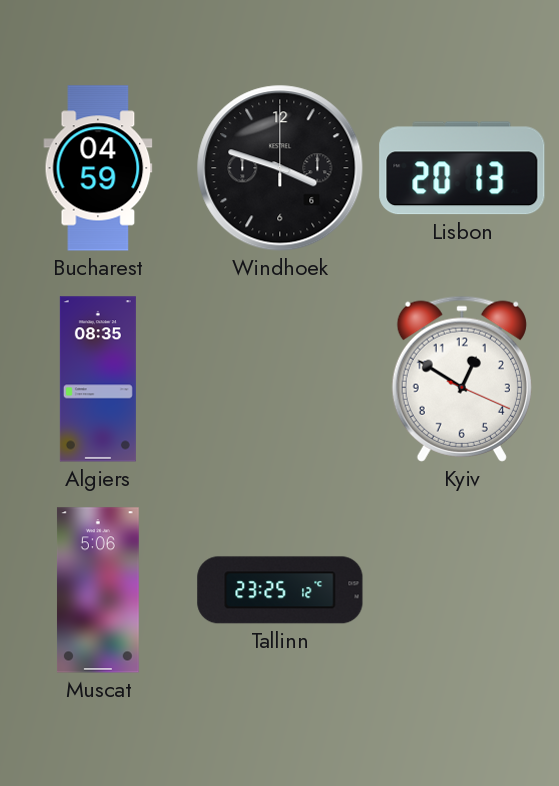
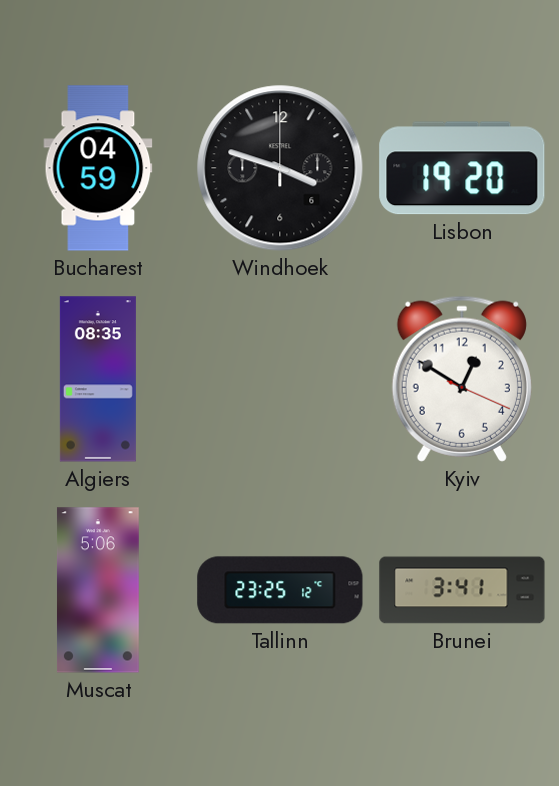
Lisbon: 20:13 -> 19:20 (462, 168)
Brunei: none -> 3:41 (462, 590)
